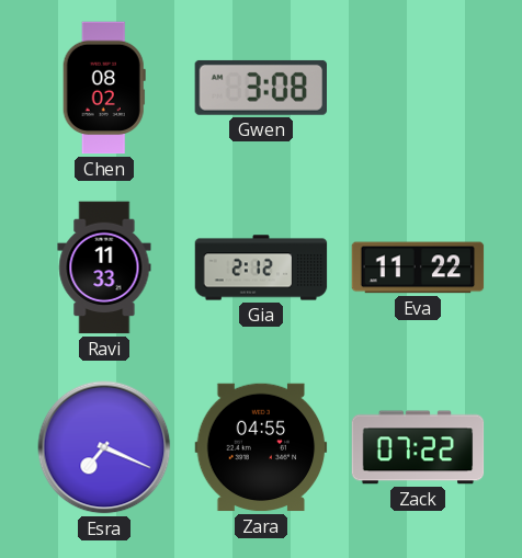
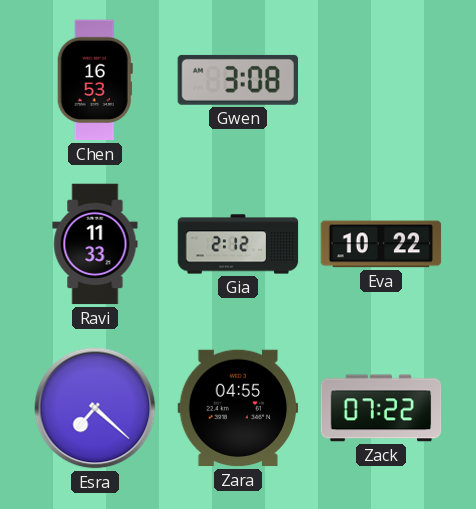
Chen: 08:02 -> 16:53 (95, 80)
Eva: 11:22 -> 10:22 (381, 244)
Esra: 7:19 -> 7:22 (95, 408)
